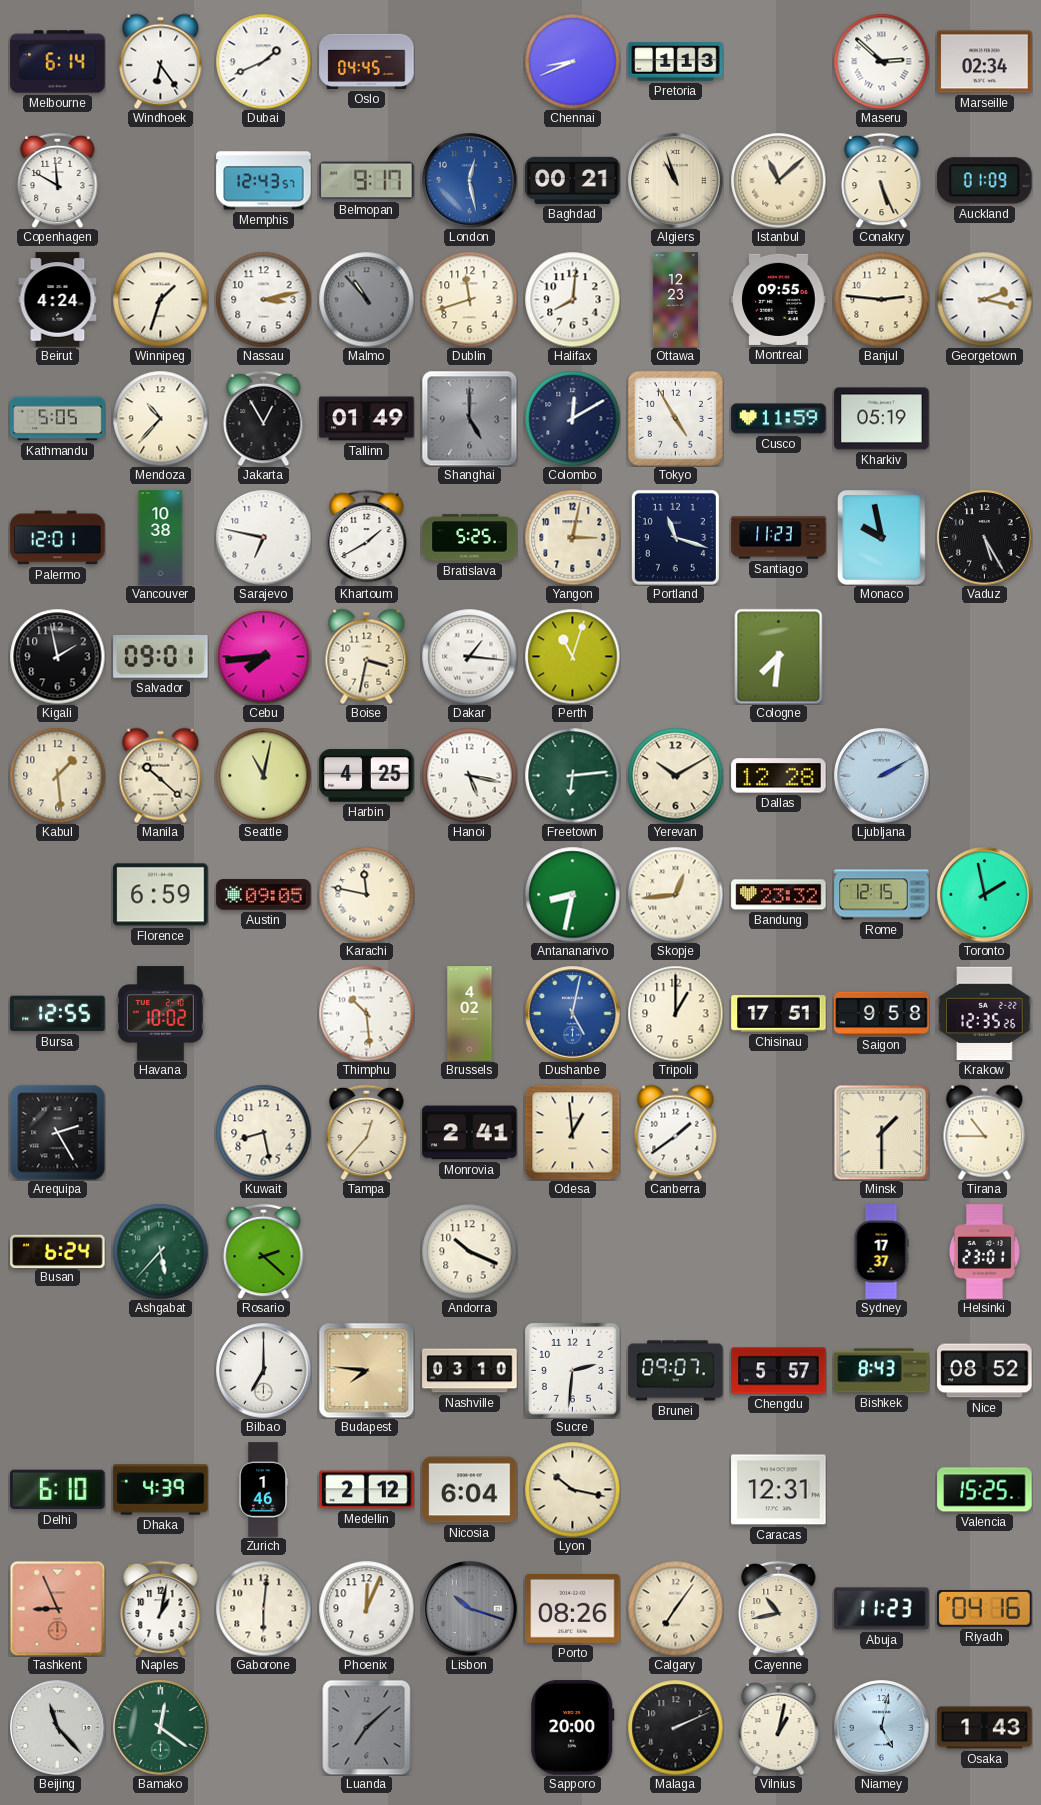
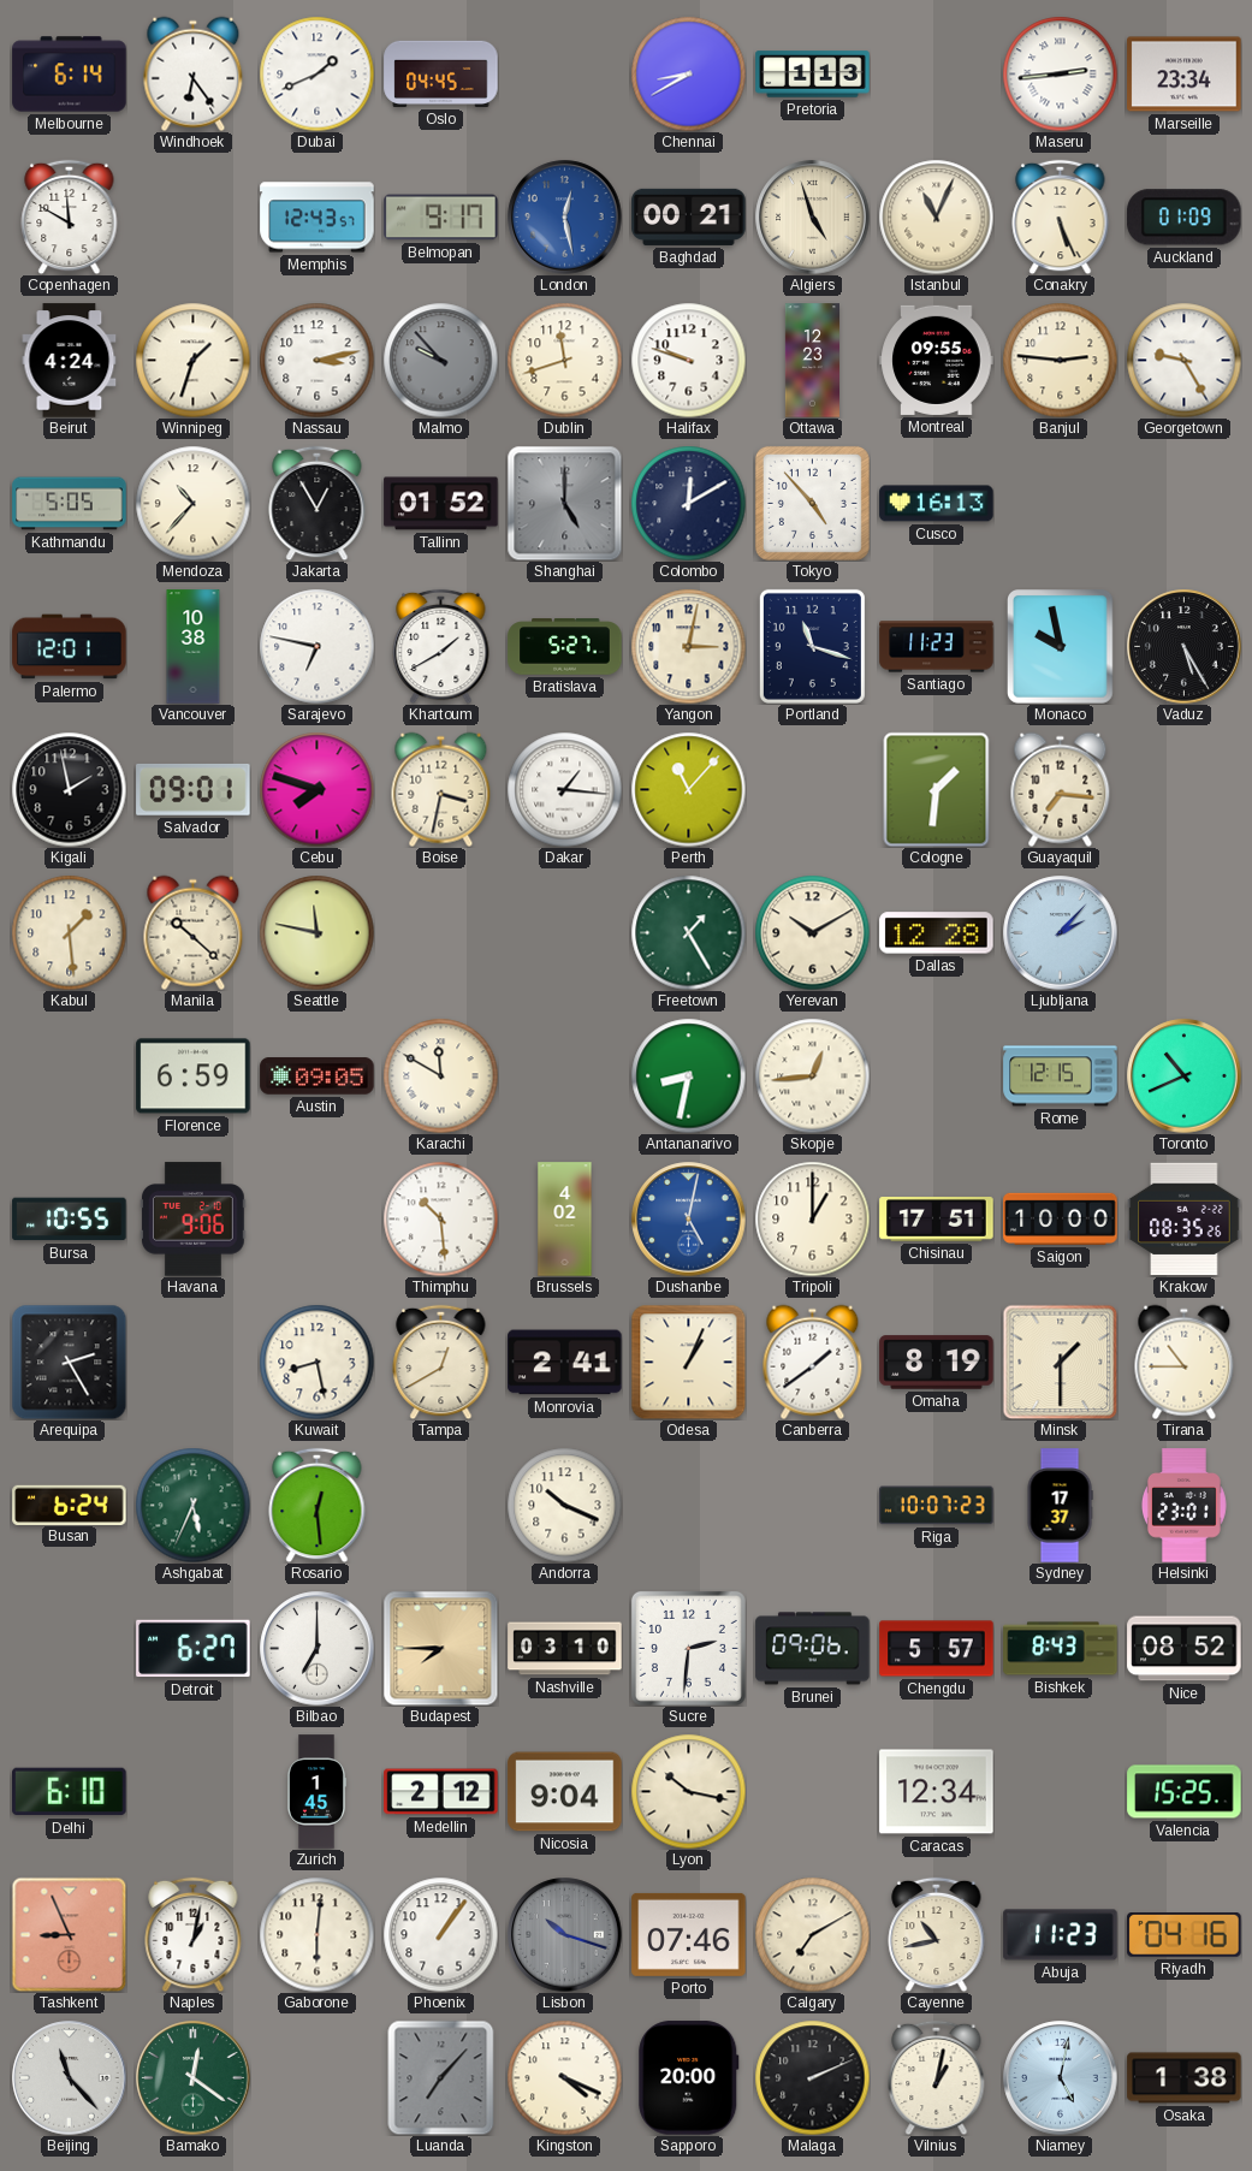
Chennai: 8:41 -> 8:40 (688, 73)
Maseru: 2:52 -> 2:44 (1060, 73)
Marseille: 02:34 -> 23:34 (1185, 75)
Algiers: 10:57 -> 4:57 (813, 218)
Istanbul: 11:08 -> 11:04 (936, 216)
Malmo: 10:53 -> 9:53 (440, 360)
Halifax: 8:01 -> 9:48 (688, 360)
Georgetown: 2:17 -> 9:25 (1183, 360)
Tallinn: 01:49 -> 01:52 (441, 504)
Tokyo: 4:55 -> 4:53 (812, 503)
Cusco: 11:59 -> 16:13 (937, 504)
Kharkiv: 05:19 -> none (882, 419)
Bratislava: 5:25 -> 5:27 (565, 647)
Cebu: 7:44 -> 7:48 (316, 789)
Perth: 11:03 -> 11:07 (688, 789)
Cologne: 7:31 -> 1:31 (937, 789)
Guayaquil: none -> 7:16 (1061, 789)
Seattle: 11:02 -> 11:47 (316, 932)
Harbin: 4:25 -> none (367, 776)
Hanoi: 5:17 -> none (469, 775)
Freetown: 6:14 -> 1:25 (688, 932)
Ljubljana: 2:10 -> 2:07 (1061, 933)
Karachi: 11:47 -> 11:50 (440, 1075)
Bandung: 23:32 -> none (779, 895)
Toronto: 1:58 -> 10:41 (1185, 1076)
Bursa: 12:55 -> 10:55 (70, 1220)
Havana: 10:02 -> 9:06 (194, 1220)
Saigon: 9:58 -> 10:00 (1061, 1218)
Krakow: 12:35 -> 08:35 (1185, 1220)
Tampa: 12:37 -> 12:40 (441, 1362)
Odesa: 12:59 -> 1:04 (688, 1362)
Omaha: none -> 8:19 (937, 1363)
Ashgabat: 5:37 -> 5:34 (192, 1505)
Rosario: 2:22 -> 12:29 (318, 1505)
Riga: none -> 10:07 (937, 1506)
Detroit: none -> 6:27 (194, 1649)
Budapest: 7:46 -> 7:45 (440, 1648)
Brunei: 09:07 -> 09:06 (813, 1649)
Dhaka: 4:39 -> none (161, 1490)
Zurich: 1:46 -> 1:45 (316, 1792)
Nicosia: 6:04 -> 9:04 (565, 1792)
Caracas: 12:31 -> 12:34 (937, 1792)
Phoenix: 12:04 -> 1:06 (440, 1934)
Porto: 08:26 -> 07:46 (689, 1934)
Calgary: 7:06 -> 7:10 (812, 1934)
Luanda: 7:08 -> 7:07 (441, 2077)
Kingston: none -> 4:19 (564, 2077)
Osaka: 1:43 -> 1:38 (1185, 2078)
